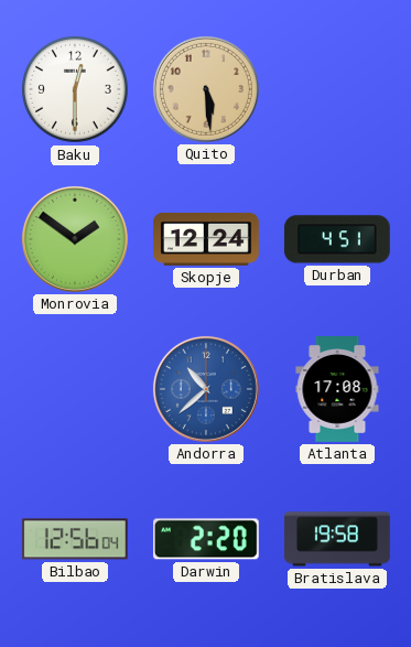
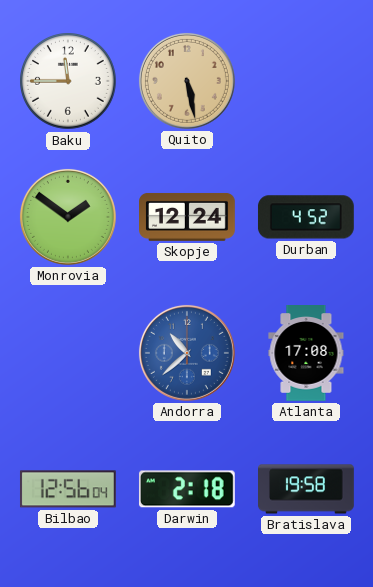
Baku: 12:30 -> 11:45 (69, 82)
Quito: 5:29 -> 5:28 (187, 81)
Durban: 4:51 -> 4:52 (306, 217)
Darwin: 2:20 -> 2:18 (187, 489)
